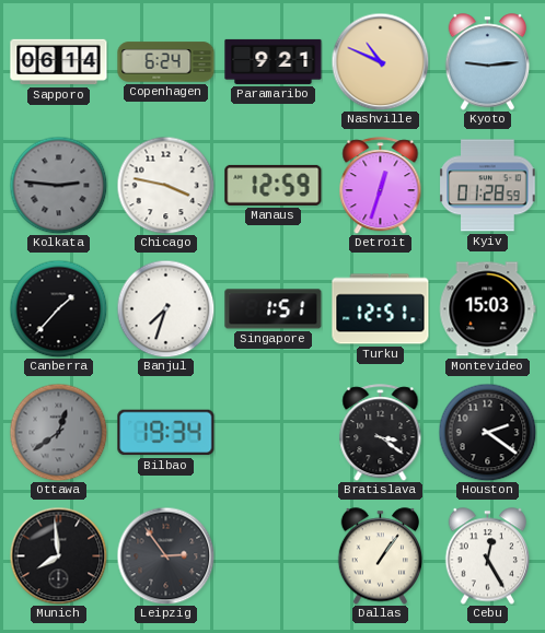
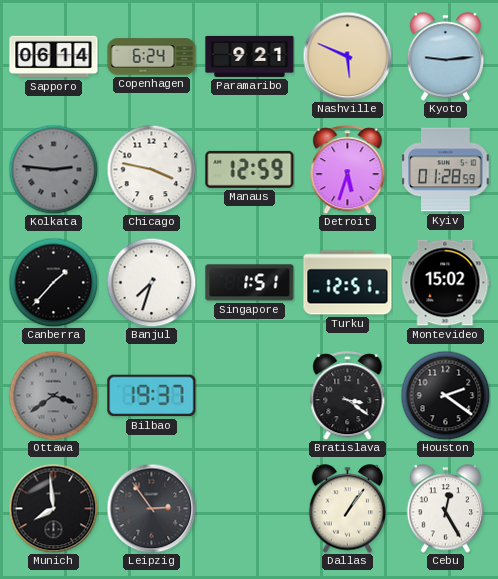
Nashville: 10:49 -> 5:49 (347, 56)
Detroit: 12:33 -> 5:33 (348, 170)
Montevideo: 15:03 -> 15:02 (446, 283)
Ottawa: 12:39 -> 3:39 (53, 395)
Bilbao: 19:34 -> 19:37 (152, 396)
